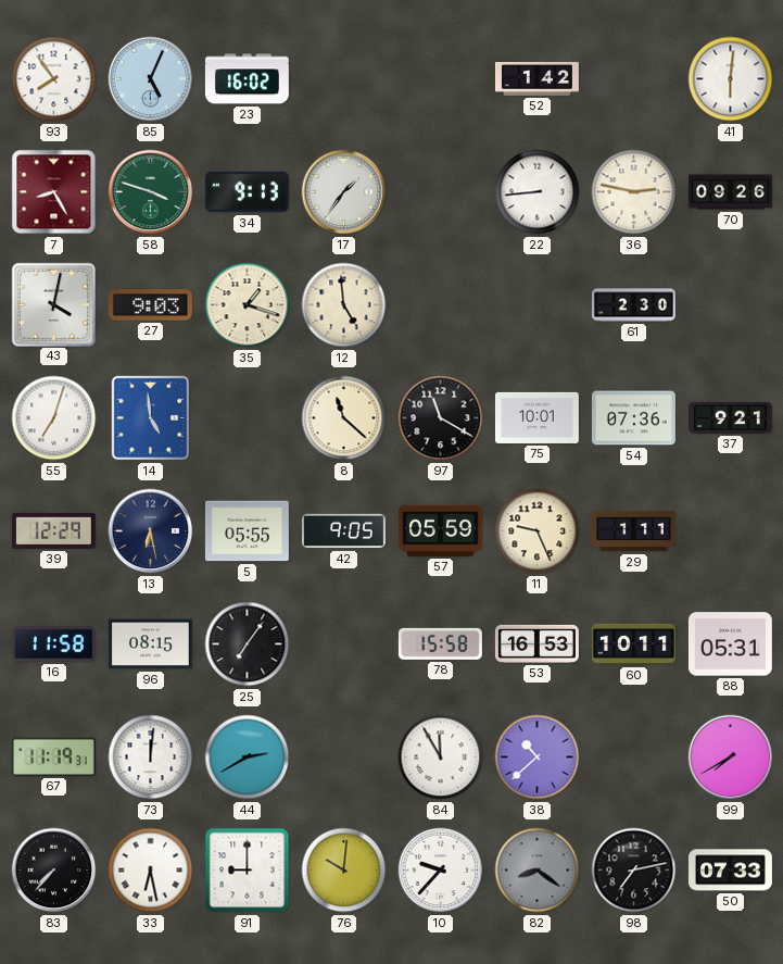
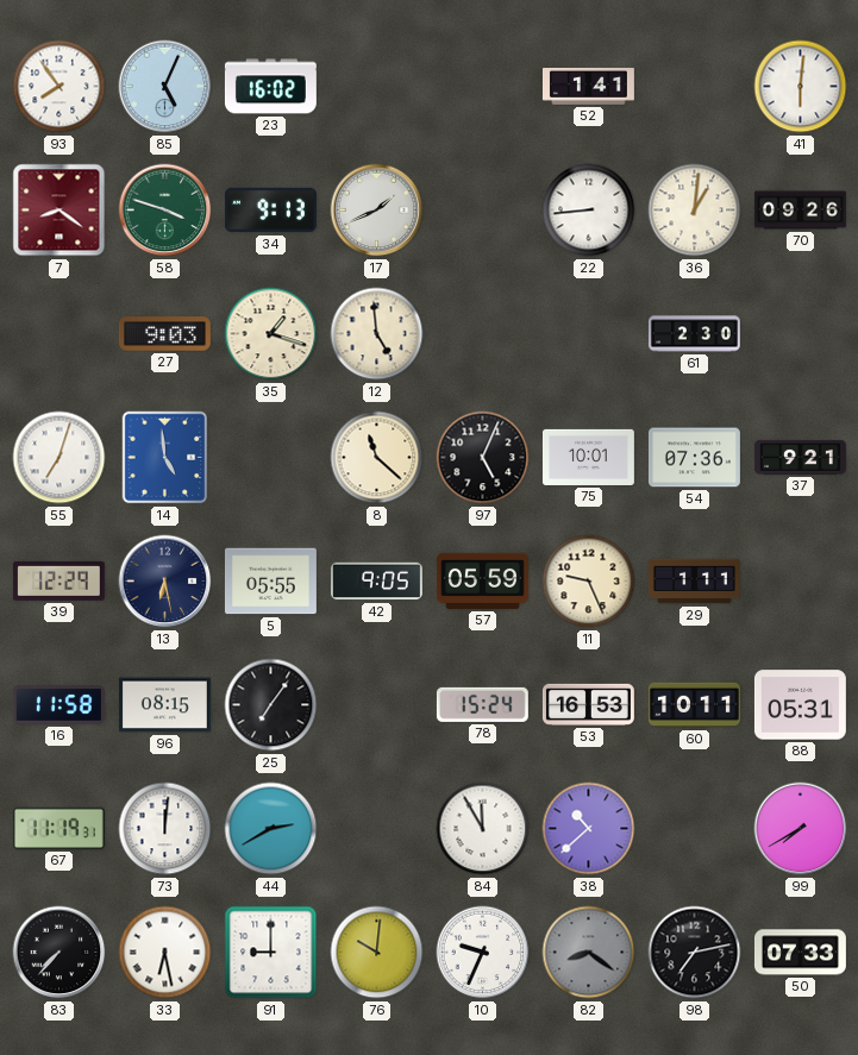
52: 1:42 -> 1:41 (588, 87)
7: 8:25 -> 8:21 (60, 211)
17: 1:36 -> 1:41 (377, 211)
36: 2:47 -> 1:01 (695, 211)
43: 4:02 -> none (53, 304)
97: 11:20 -> 5:04 (483, 458)
78: 15:58 -> 15:24 (482, 704)
10: 9:37 -> 9:34 (483, 953)
